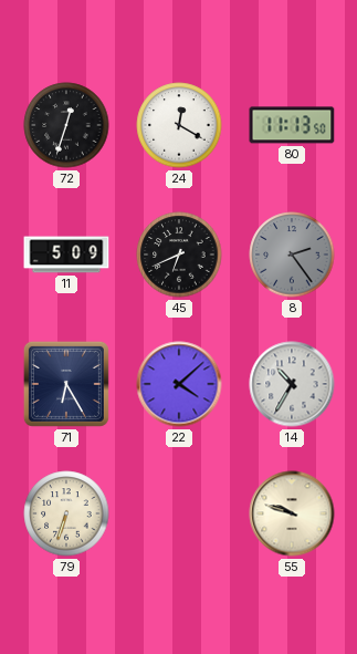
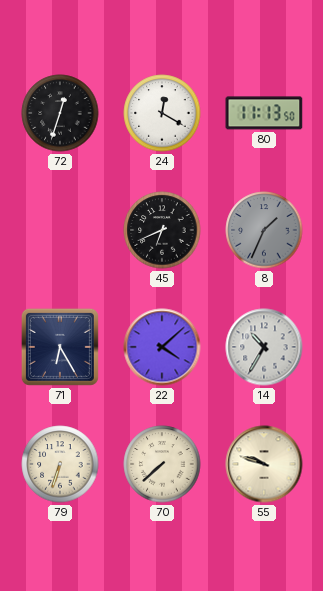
11: 5:09 -> none (66, 255)
8: 2:24 -> 1:34 (264, 230)
70: none -> 7:38 (162, 464)
